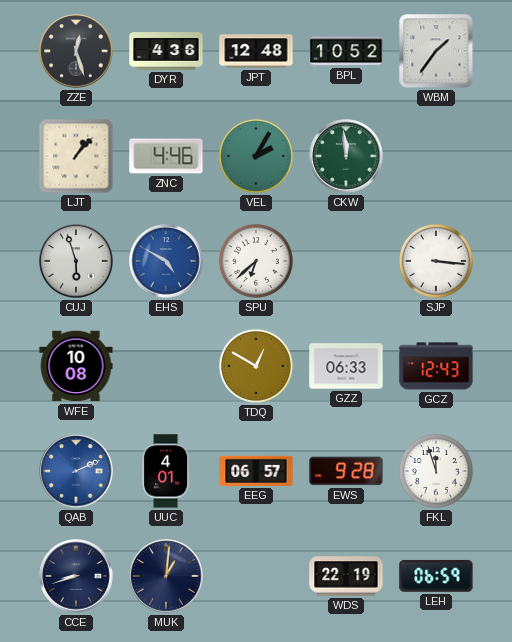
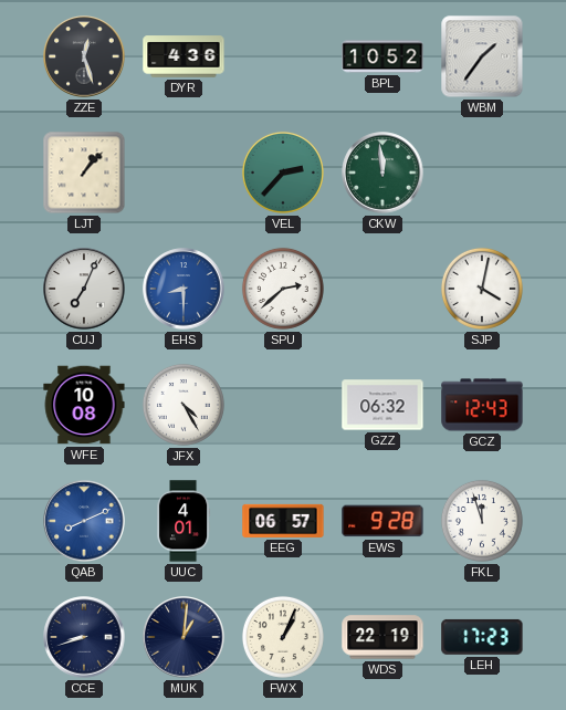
JPT: 12:48 -> none (256, 51)
ZNC: 4:46 -> none (166, 156)
VEL: 2:05 -> 2:37 (283, 173)
CUJ: 5:57 -> 7:04 (84, 289)
EHS: 4:50 -> 8:30 (184, 289)
SPU: 6:38 -> 2:38 (283, 289)
SJP: 3:16 -> 4:02 (482, 289)
JFX: none -> 4:25 (184, 405)
TDQ: 12:50 -> none (256, 366)
GZZ: 06:33 -> 06:32 (382, 405)
QAB: 2:11 -> 8:11 (84, 521)
FWX: none -> 1:04 (283, 637)
LEH: 06:59 -> 17:23 (482, 637)
